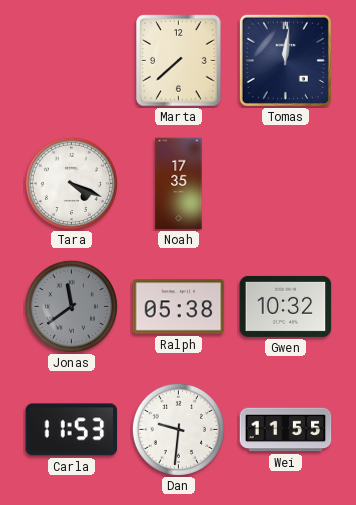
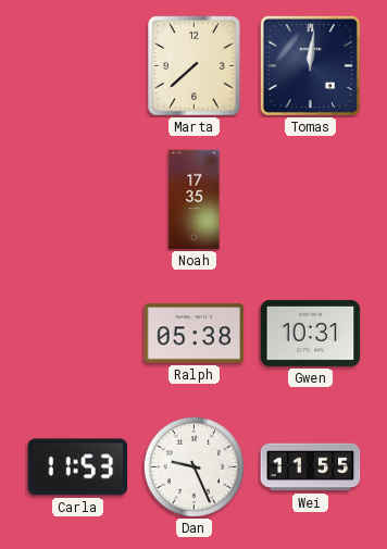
Tara: 4:19 -> none (71, 183)
Jonas: 11:39 -> none (71, 306)
Gwen: 10:32 -> 10:31 (311, 333)
Dan: 9:31 -> 9:26 (193, 466)
